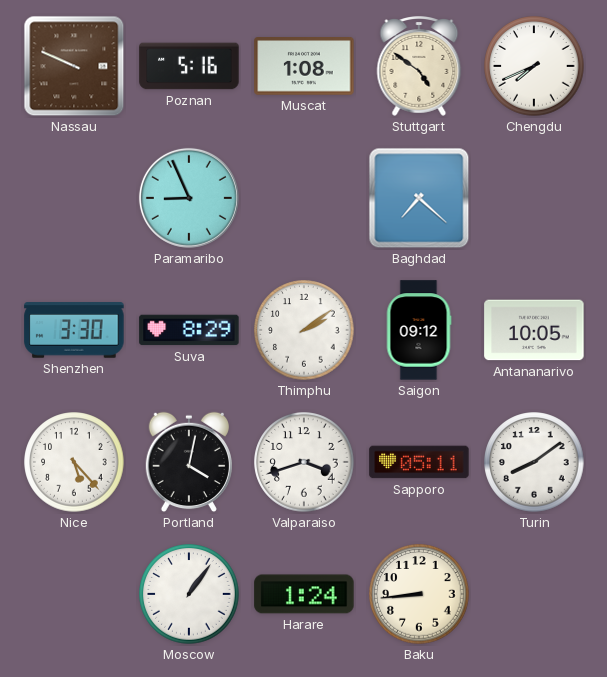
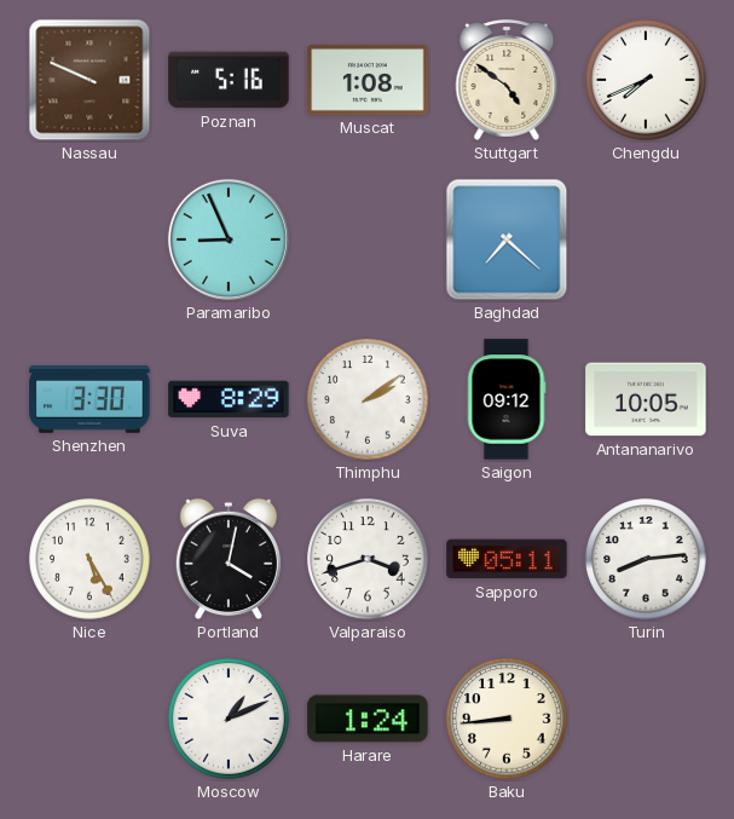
Nice: 5:23 -> 5:25 (89, 559)
Turin: 8:09 -> 8:14 (646, 559)
Moscow: 1:06 -> 1:11 (229, 719)
